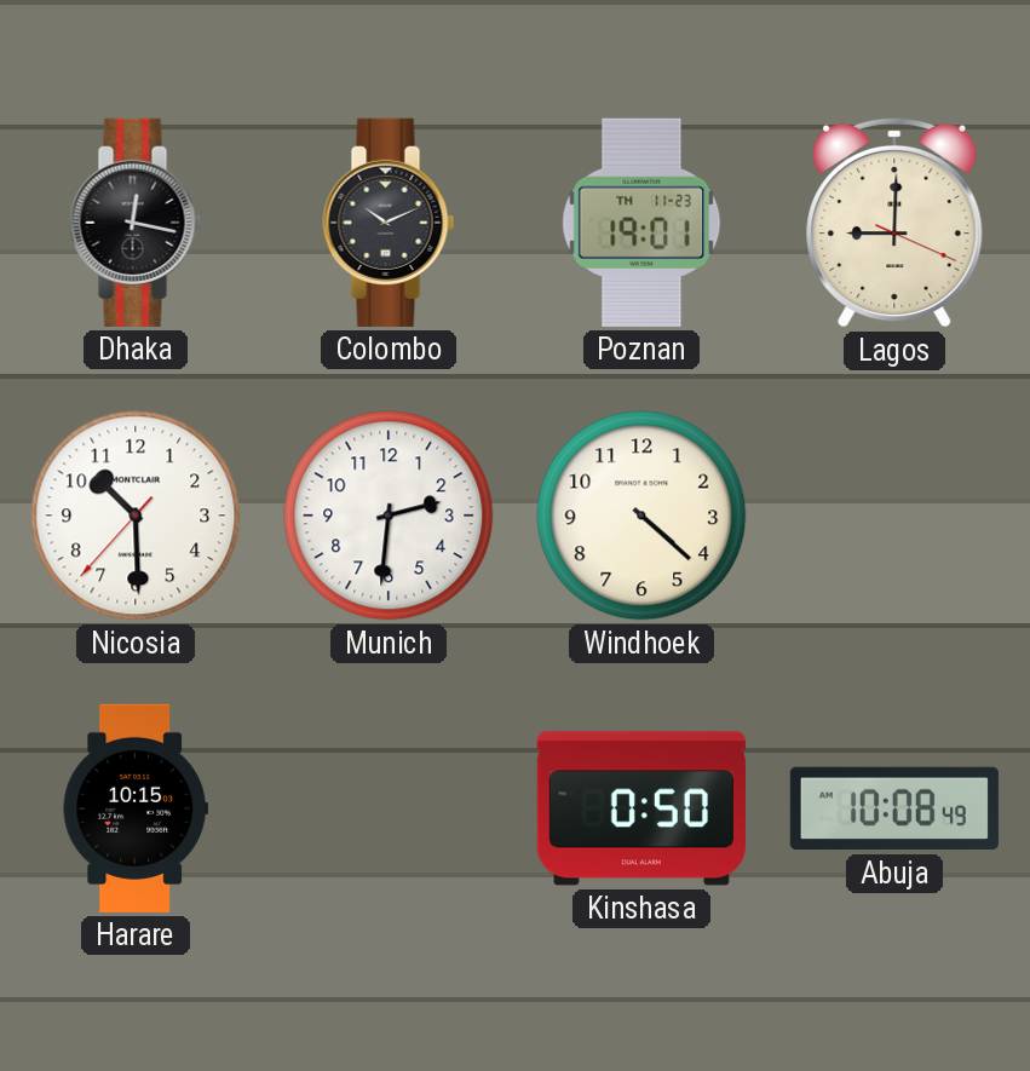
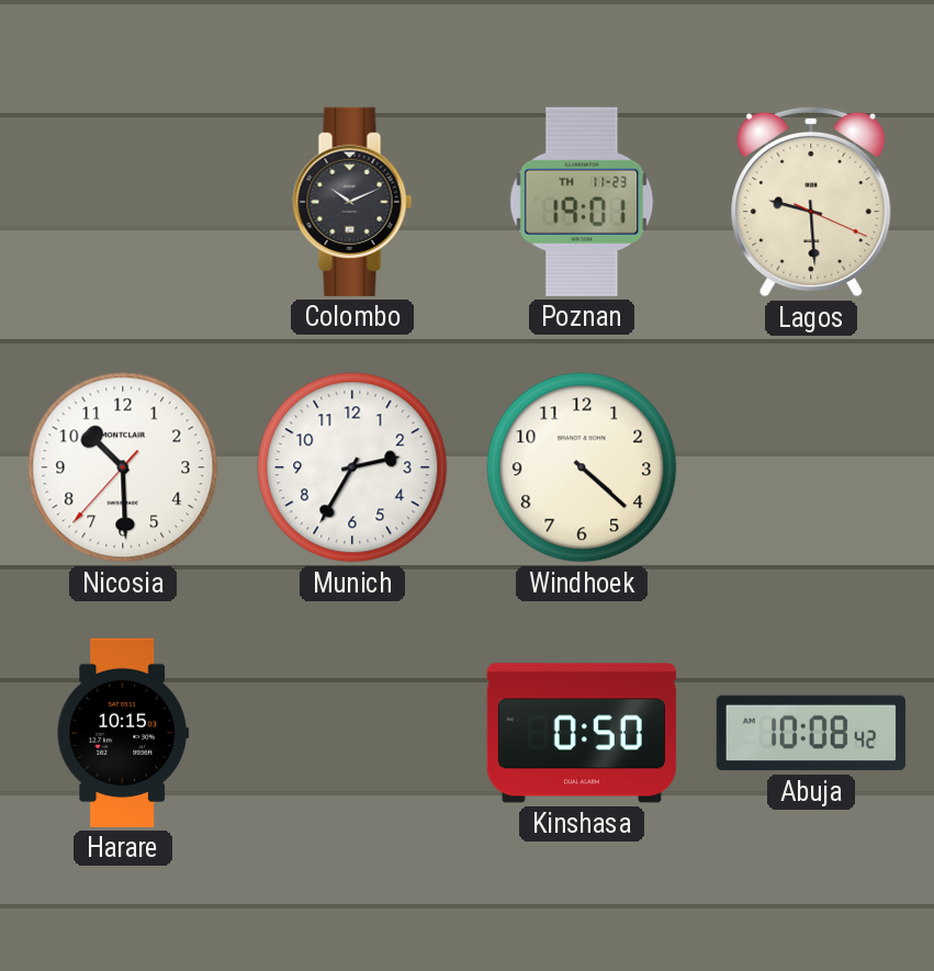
Dhaka: 12:17 -> none (136, 223)
Lagos: 9:00 -> 9:29 (811, 202)
Munich: 2:31 -> 2:35 (352, 467)
Abuja: 10:08:49 -> 10:08:42 (811, 733)
